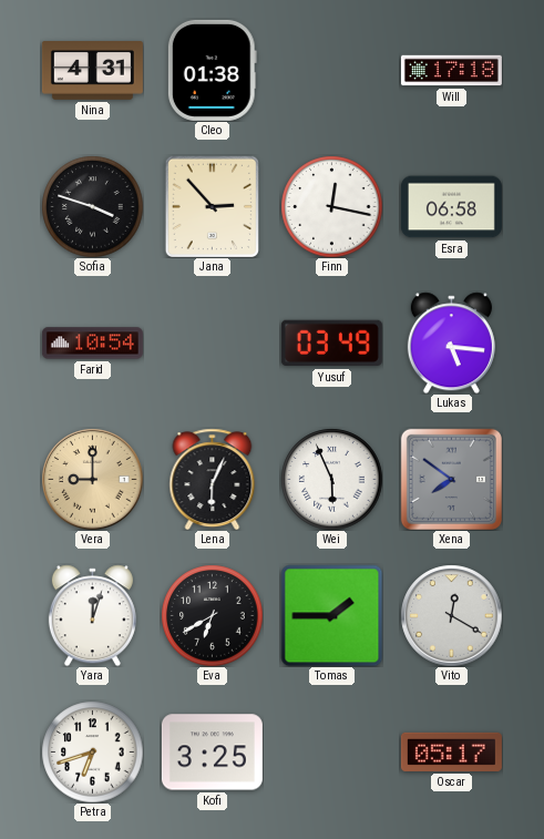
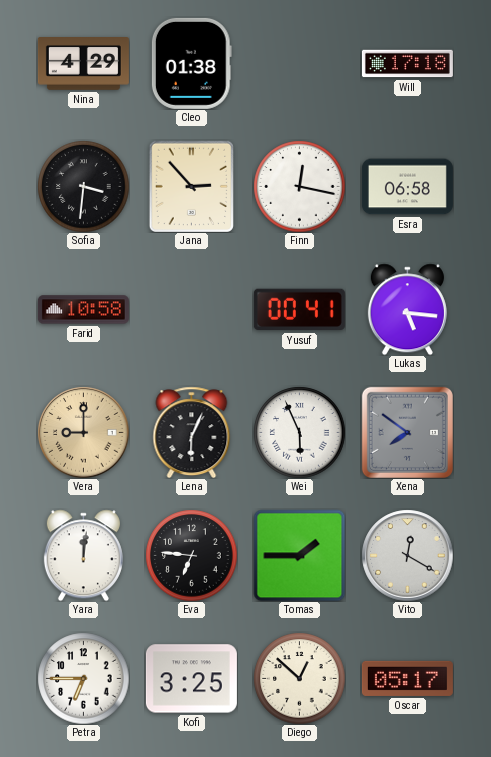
Nina: 4:31 -> 4:29 (83, 64)
Sofia: 3:48 -> 3:31 (83, 186)
Farid: 10:54 -> 10:58 (83, 310)
Yusuf: 03:49 -> 00:41 (299, 310)
Yara: 12:03 -> 12:01 (83, 555)
Eva: 6:40 -> 6:46 (191, 555)
Petra: 6:42 -> 6:45 (83, 678)
Diego: none -> 12:52 (299, 678)
